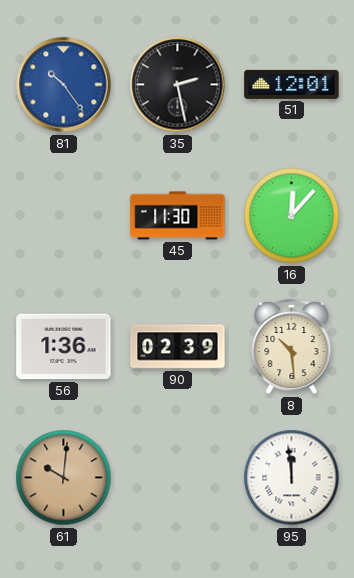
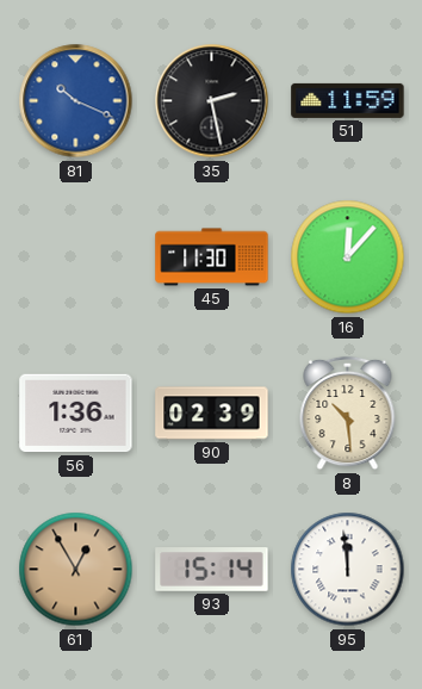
81: 10:24 -> 10:19 (76, 101)
51: 12:01 -> 11:59 (348, 100)
61: 10:01 -> 12:55 (76, 570)
93: none -> 15:14 (212, 570)
